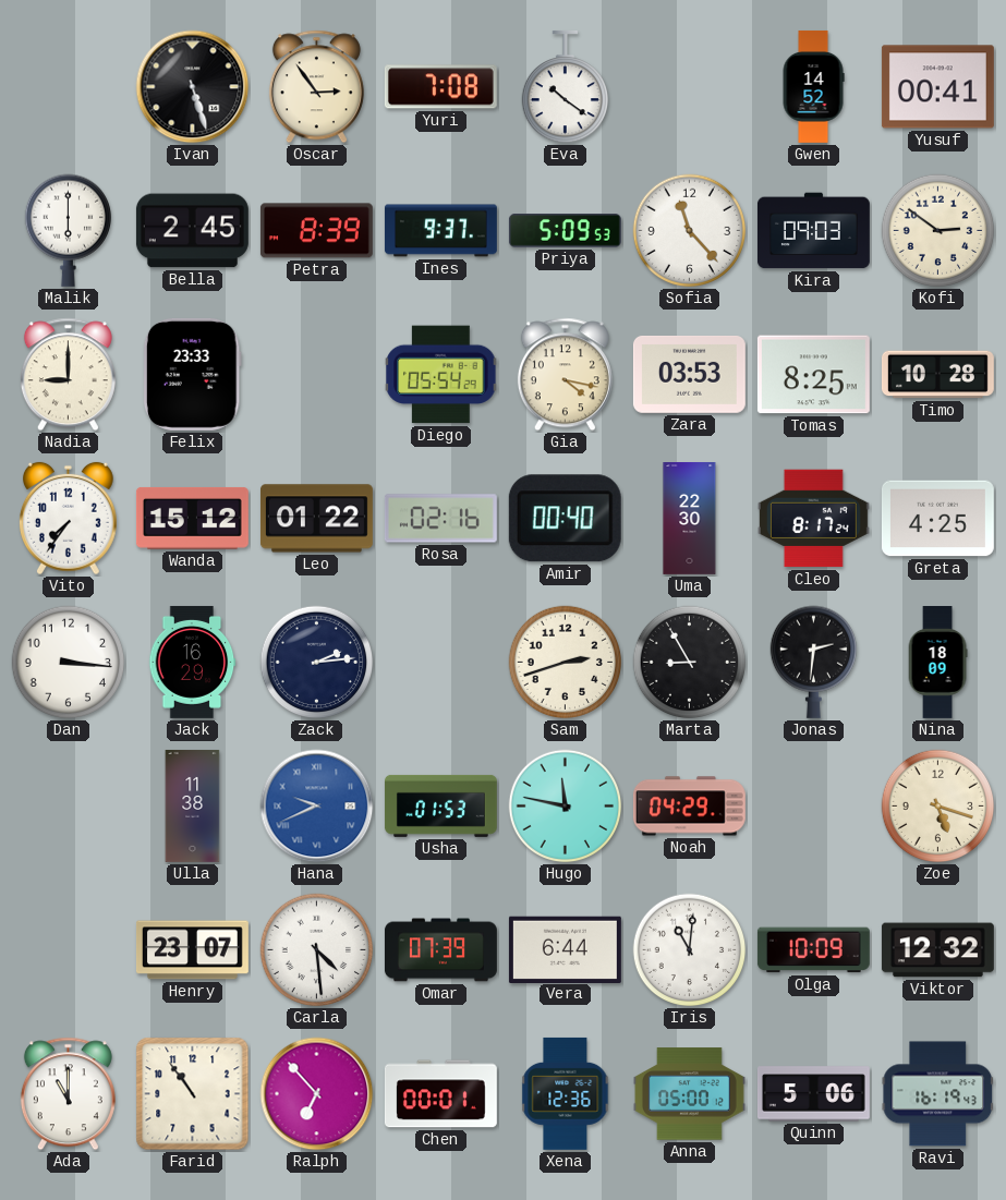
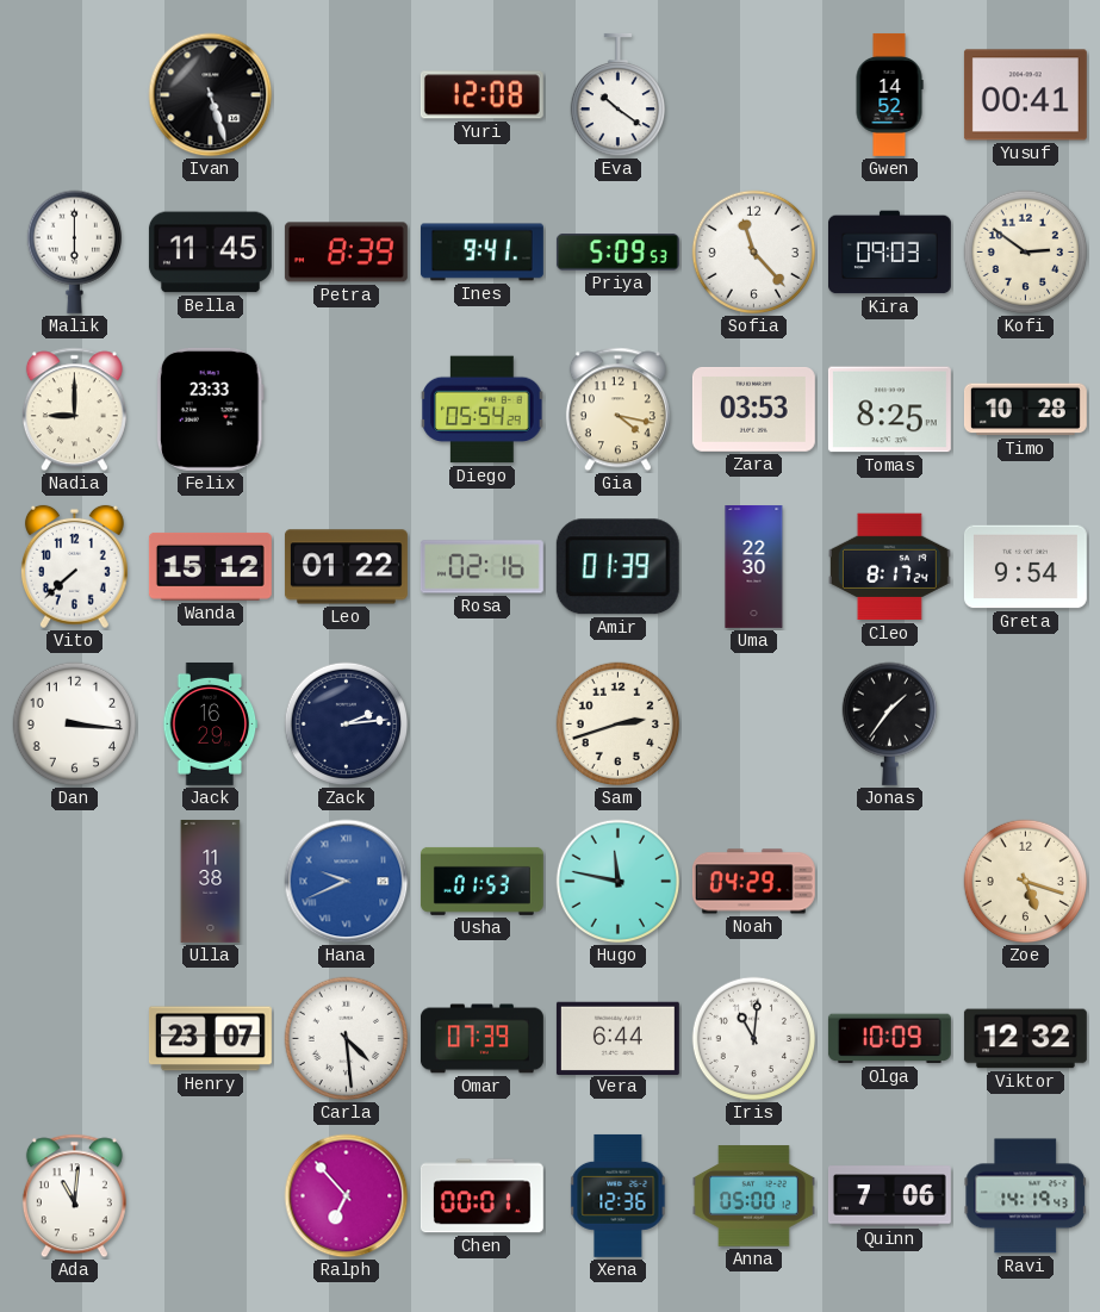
Oscar: 2:54 -> none (316, 87)
Yuri: 7:08 -> 12:08 (481, 95)
Bella: 2:45 -> 11:45 (210, 253)
Ines: 9:37 -> 9:41 (481, 253)
Vito: 7:36 -> 7:38 (74, 567)
Amir: 00:40 -> 01:39 (617, 567)
Greta: 4:25 -> 9:54 (1025, 567)
Marta: 8:55 -> none (690, 663)
Jonas: 2:31 -> 1:36 (889, 723)
Nina: 18:09 -> none (937, 663)
Ada: 11:00 -> 11:01 (74, 1196)
Farid: 10:54 -> none (193, 1094)
Quinn: 5:06 -> 7:06 (889, 1196)
Ravi: 16:19 -> 14:19 (1026, 1196)
